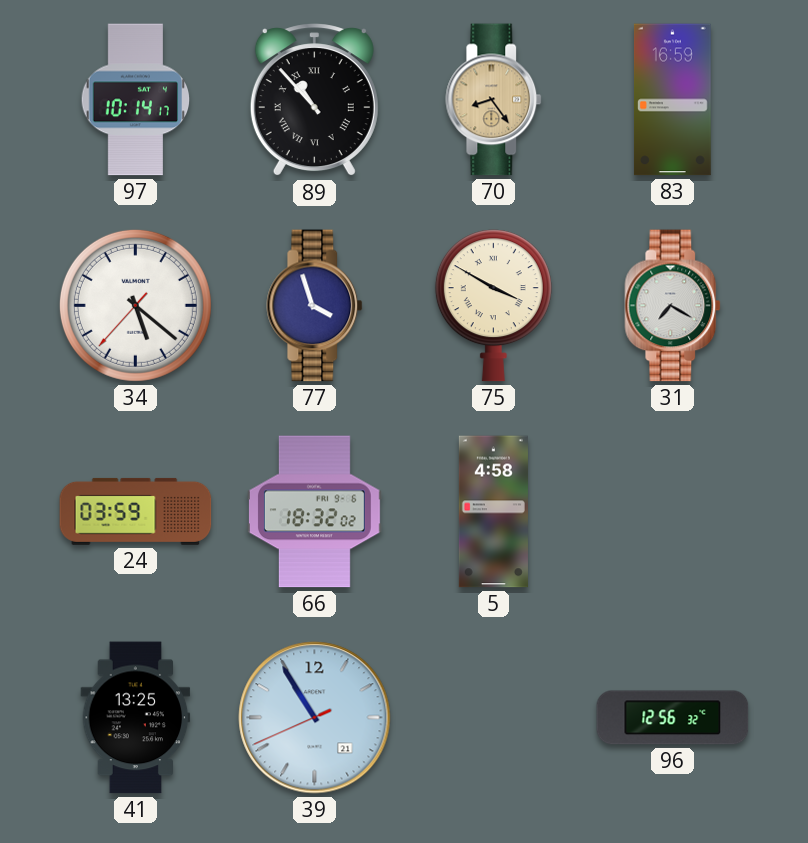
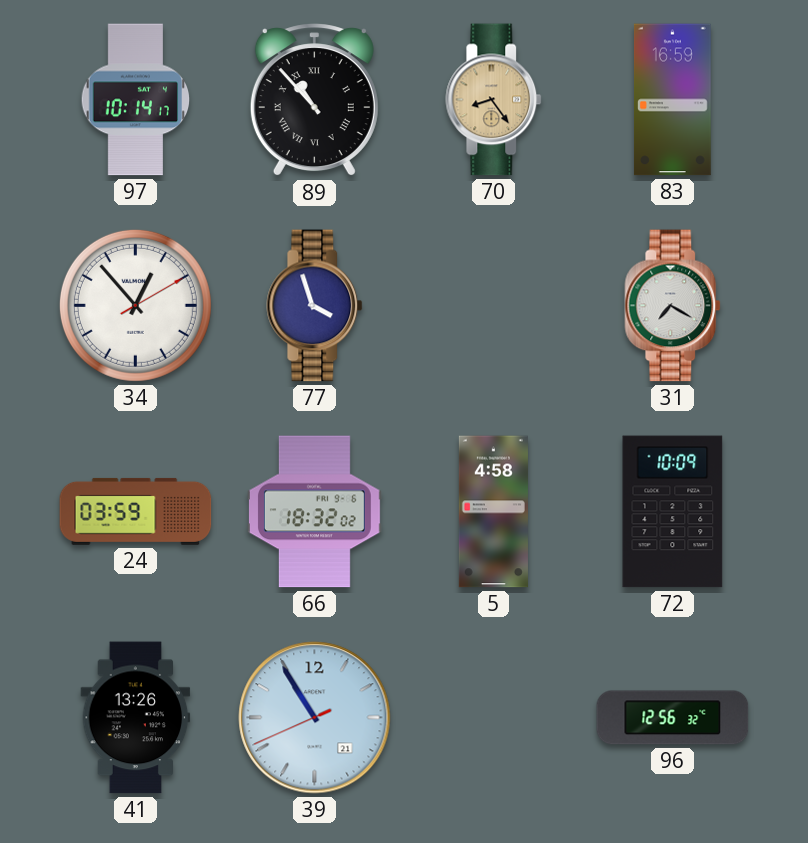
34: 5:21 -> 12:53 (135, 305)
75: 3:50 -> none (493, 306)
72: none -> 10:09 (673, 512)
41: 13:25 -> 13:26 (136, 718)
